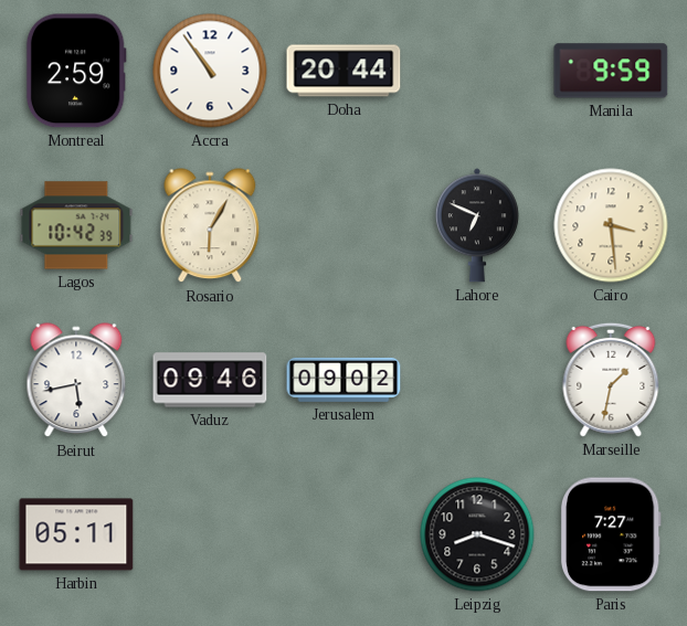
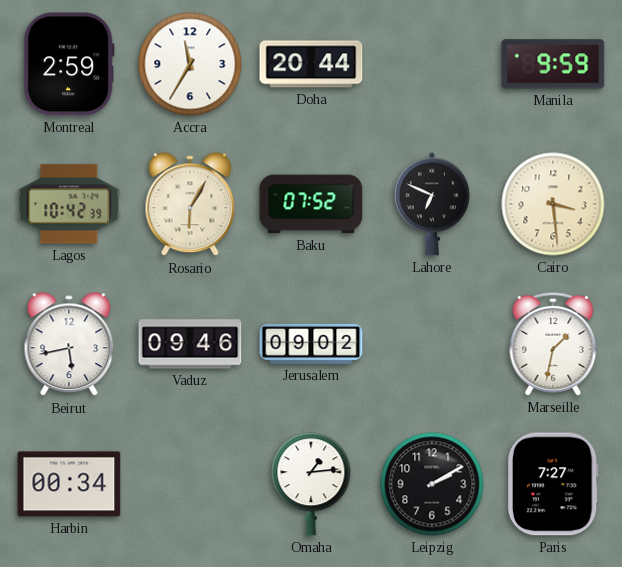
Accra: 10:54 -> 11:35 (190, 64)
Baku: none -> 07:52 (311, 204)
Harbin: 05:11 -> 00:34 (69, 484)
Omaha: none -> 1:14 (311, 484)
Leipzig: 8:18 -> 2:10 (432, 484)
